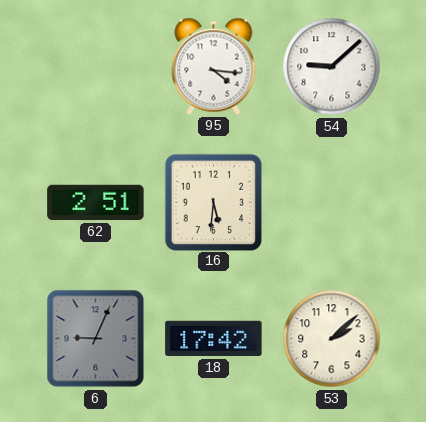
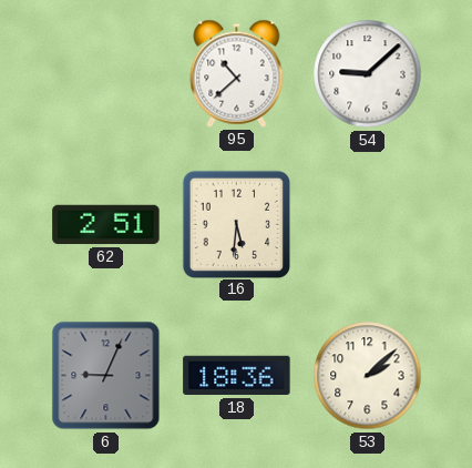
95: 4:16 -> 10:38 (237, 73)
18: 17:42 -> 18:36 (237, 376)
